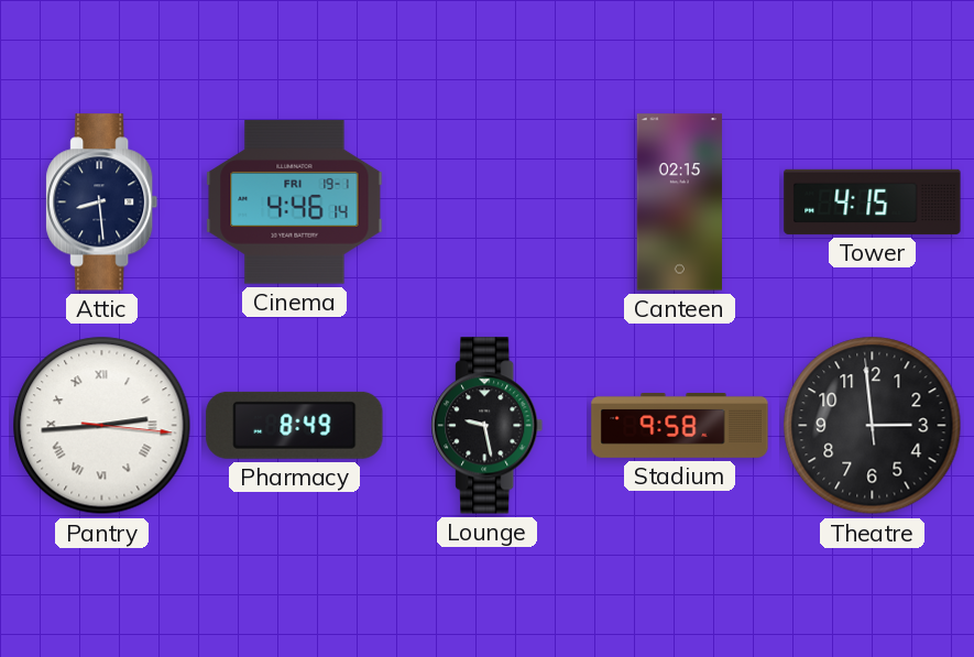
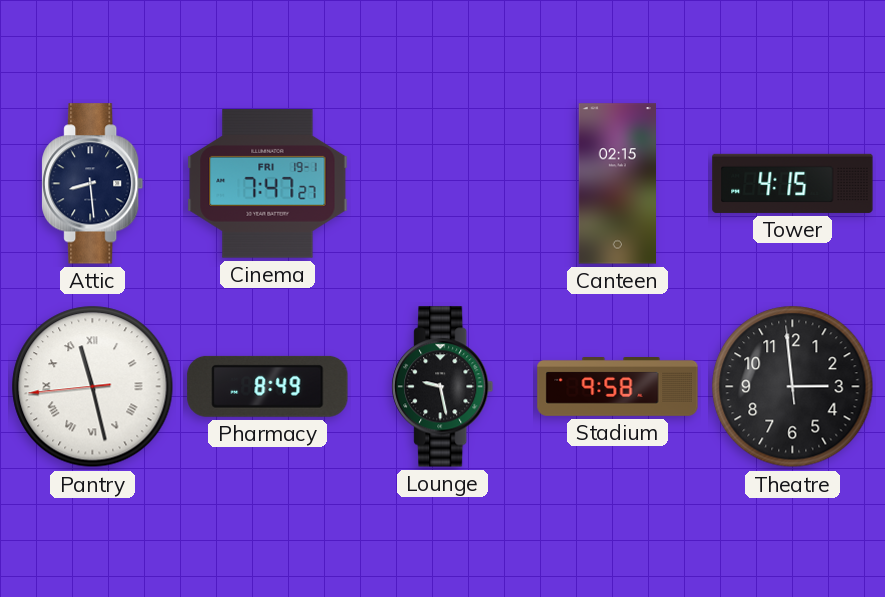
Cinema: 4:46 -> 7:47 (268, 184)
Pantry: 2:44 -> 11:27 (93, 387)
